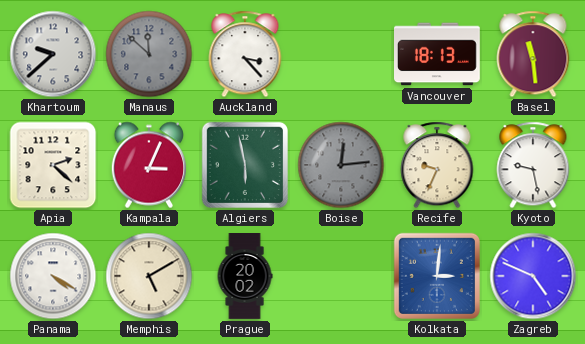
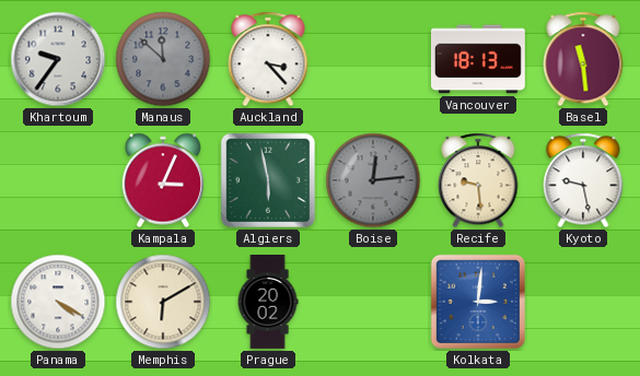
Khartoum: 9:38 -> 9:36 (58, 59)
Apia: 2:22 -> none (53, 165)
Recife: 9:34 -> 9:29 (478, 180)
Memphis: 5:10 -> 6:10 (163, 302)
Zagreb: 4:49 -> none (533, 276)
